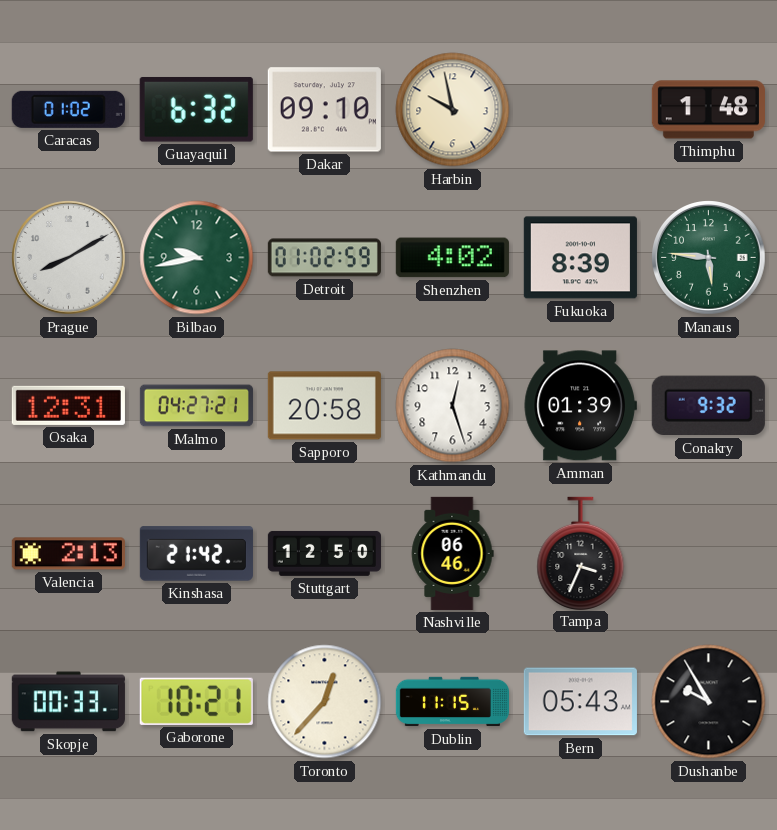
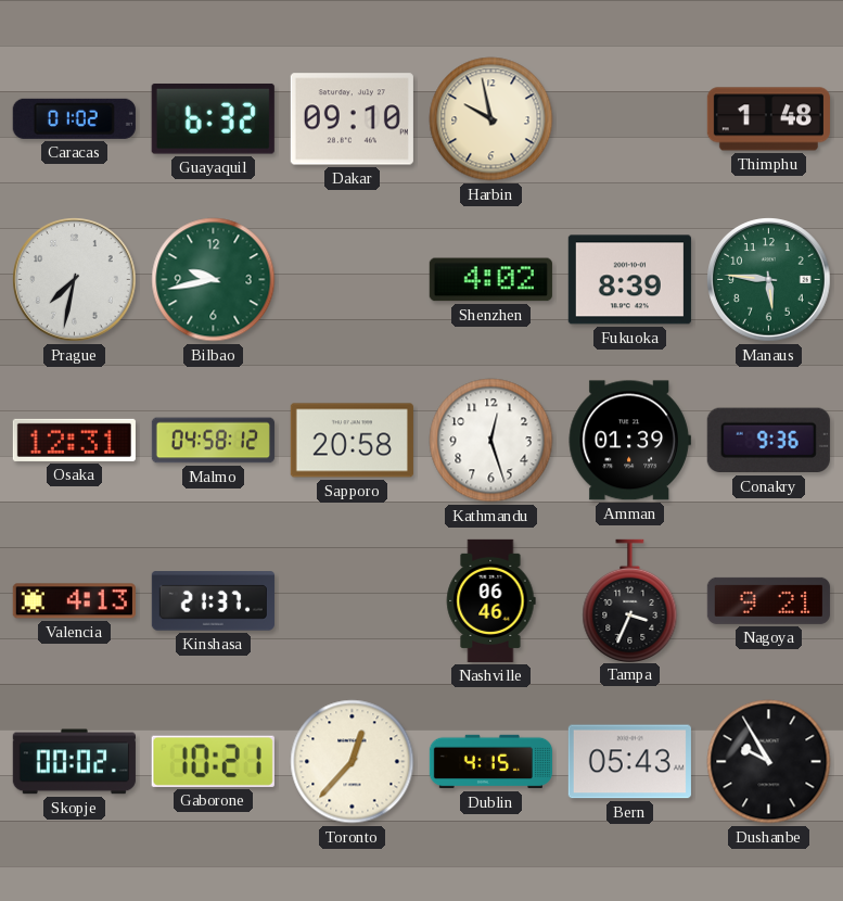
Prague: 8:10 -> 7:32 (75, 280)
Detroit: 01:02 -> none (324, 258)
Malmo: 04:27 -> 04:58 (213, 441)
Conakry: 9:32 -> 9:36 (768, 441)
Valencia: 2:13 -> 4:13 (74, 601)
Kinshasa: 21:42 -> 21:37 (213, 601)
Stuttgart: 12:50 -> none (324, 553)
Nagoya: none -> 9:21 (768, 600)
Skopje: 00:33 -> 00:02 (74, 762)
Dublin: 11:15 -> 4:15 (490, 762)
